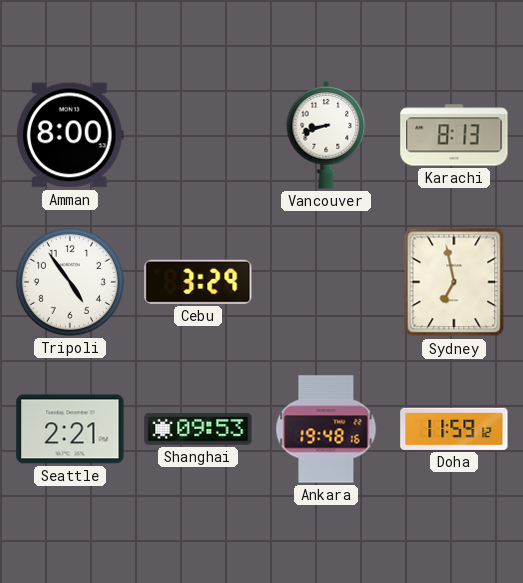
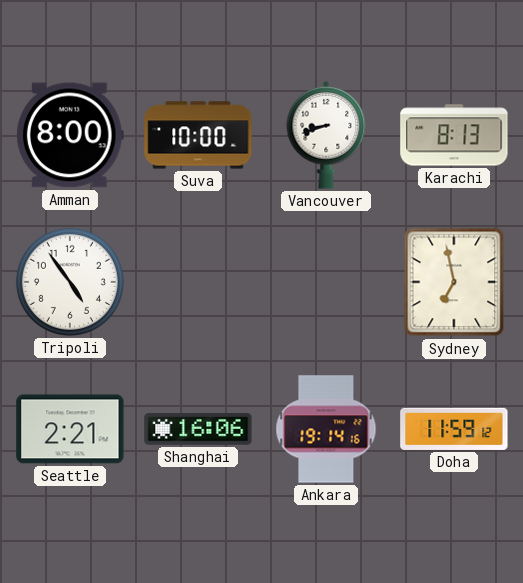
Suva: none -> 10:00 (198, 135)
Cebu: 3:29 -> none (198, 282)
Shanghai: 09:53 -> 16:06 (198, 429)
Ankara: 19:48 -> 19:14 (326, 429)
